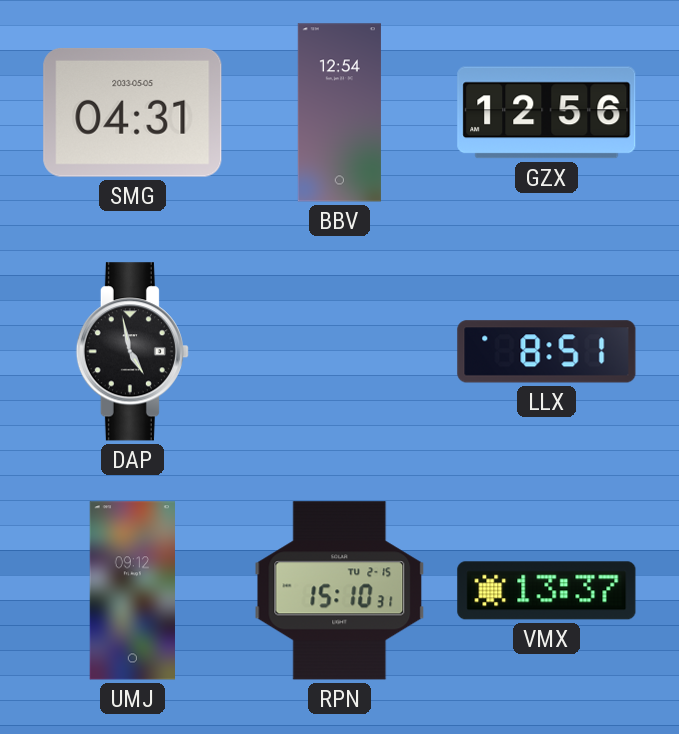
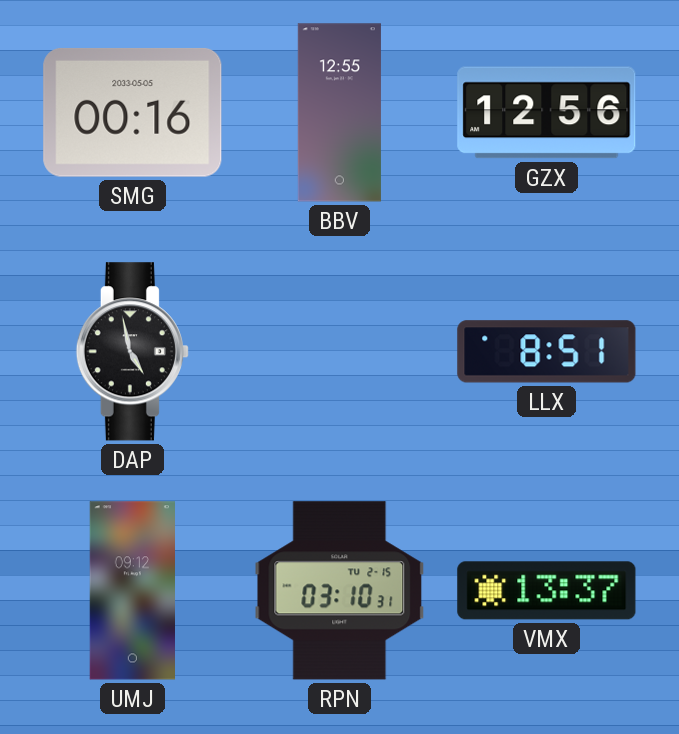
SMG: 04:31 -> 00:16 (133, 112)
BBV: 12:54 -> 12:55 (339, 113)
RPN: 15:10 -> 03:10 (340, 591)
